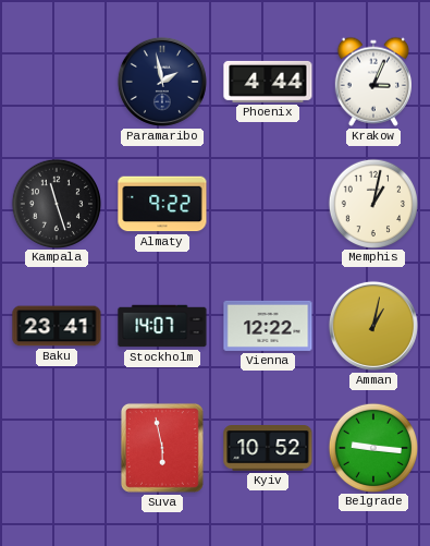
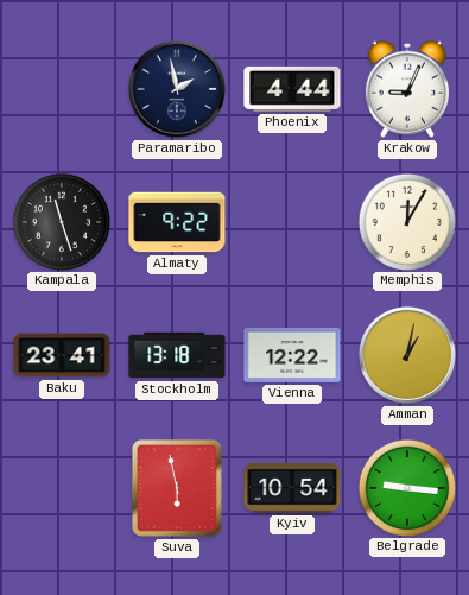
Krakow: 3:04 -> 9:04 (407, 89)
Memphis: 1:02 -> 12:05 (406, 221)
Stockholm: 14:07 -> 13:18 (177, 355)
Kyiv: 10:52 -> 10:54 (292, 488)
